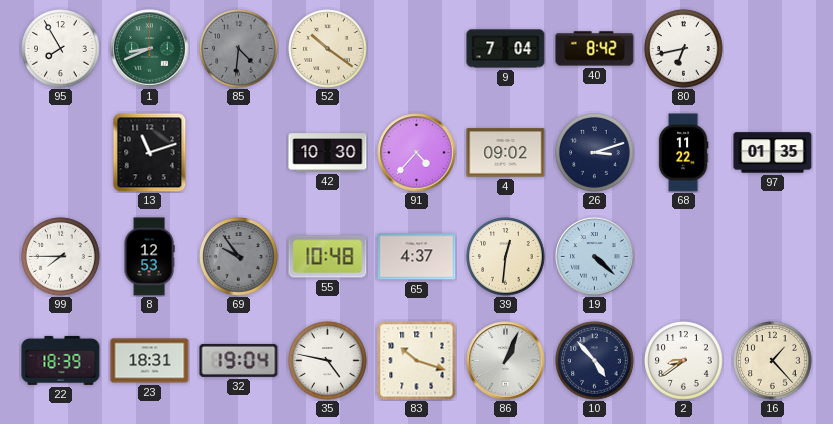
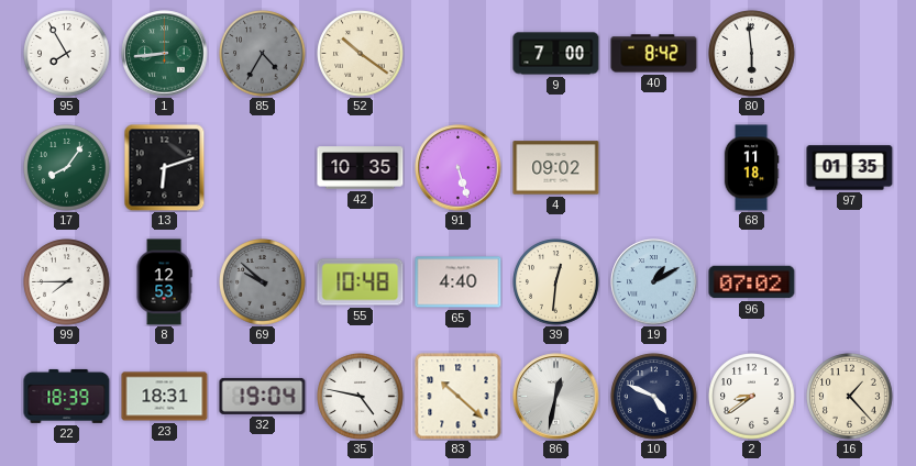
1: 8:41 -> 8:44 (165, 54)
85: 4:31 -> 4:35 (263, 54)
9: 7:04 -> 7:00 (556, 54)
80: 6:43 -> 5:59 (752, 54)
17: none -> 8:06 (67, 168)
13: 11:12 -> 6:12 (165, 168)
42: 10:30 -> 10:35 (361, 168)
91: 4:37 -> 5:27 (459, 168)
26: 3:12 -> none (595, 153)
68: 11:22 -> 11:18 (751, 168)
69: 9:54 -> 9:52 (263, 282)
65: 4:37 -> 4:40 (459, 282)
19: 4:22 -> 1:10 (654, 282)
96: none -> 07:02 (752, 282)
83: 10:18 -> 10:22 (459, 397)
86: 1:04 -> 12:32 (556, 397)
10: 4:53 -> 4:49 (654, 397)
